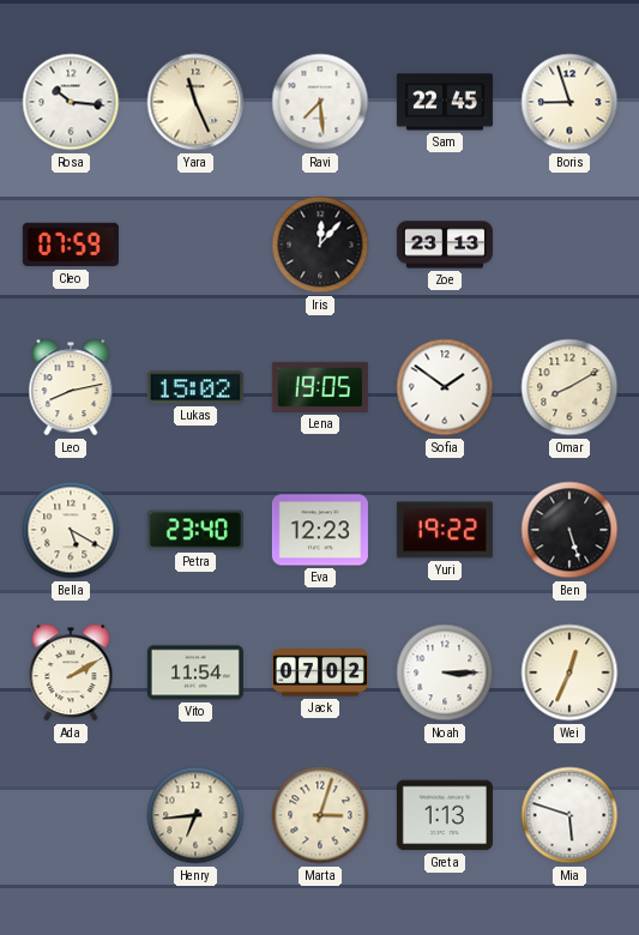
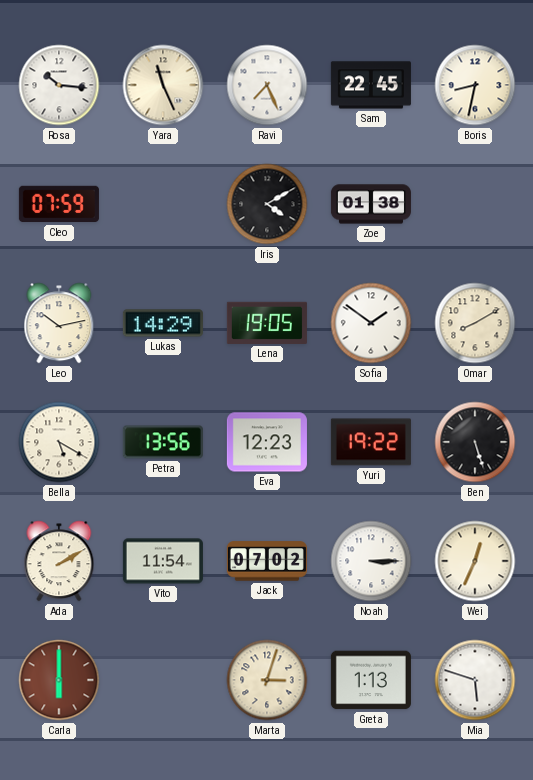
Ravi: 7:29 -> 7:26 (267, 85)
Boris: 8:57 -> 8:32 (475, 85)
Iris: 12:07 -> 4:10 (267, 204)
Zoe: 23:13 -> 01:38 (371, 204)
Leo: 8:13 -> 10:13 (59, 323)
Lukas: 15:02 -> 14:29 (163, 323)
Petra: 23:40 -> 13:56 (163, 442)
Carla: none -> 6:00 (59, 680)
Henry: 6:44 -> none (195, 815)
